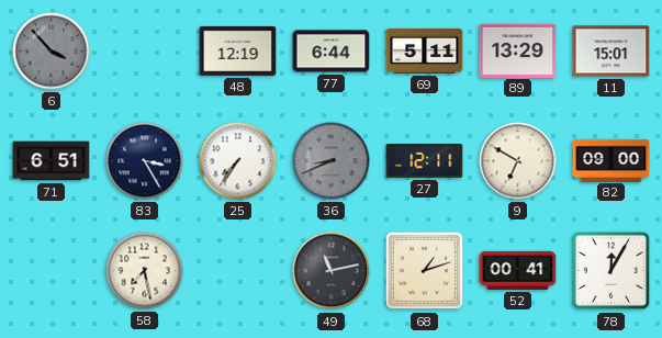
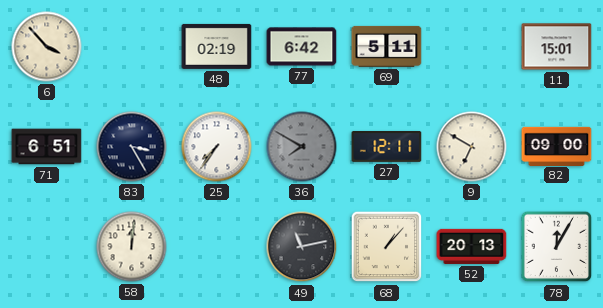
6 dial: grey -> cream (47, 47)
48: 12:19 -> 02:19 (217, 46)
77: 6:44 -> 6:42 (302, 47)
89: 13:29 -> none (518, 50)
36: 8:41 -> 7:50 (302, 147)
58: 7:28 -> 12:01 (132, 247)
68: 1:12 -> 1:07 (387, 247)
52: 00:41 -> 20:13 (472, 246)
